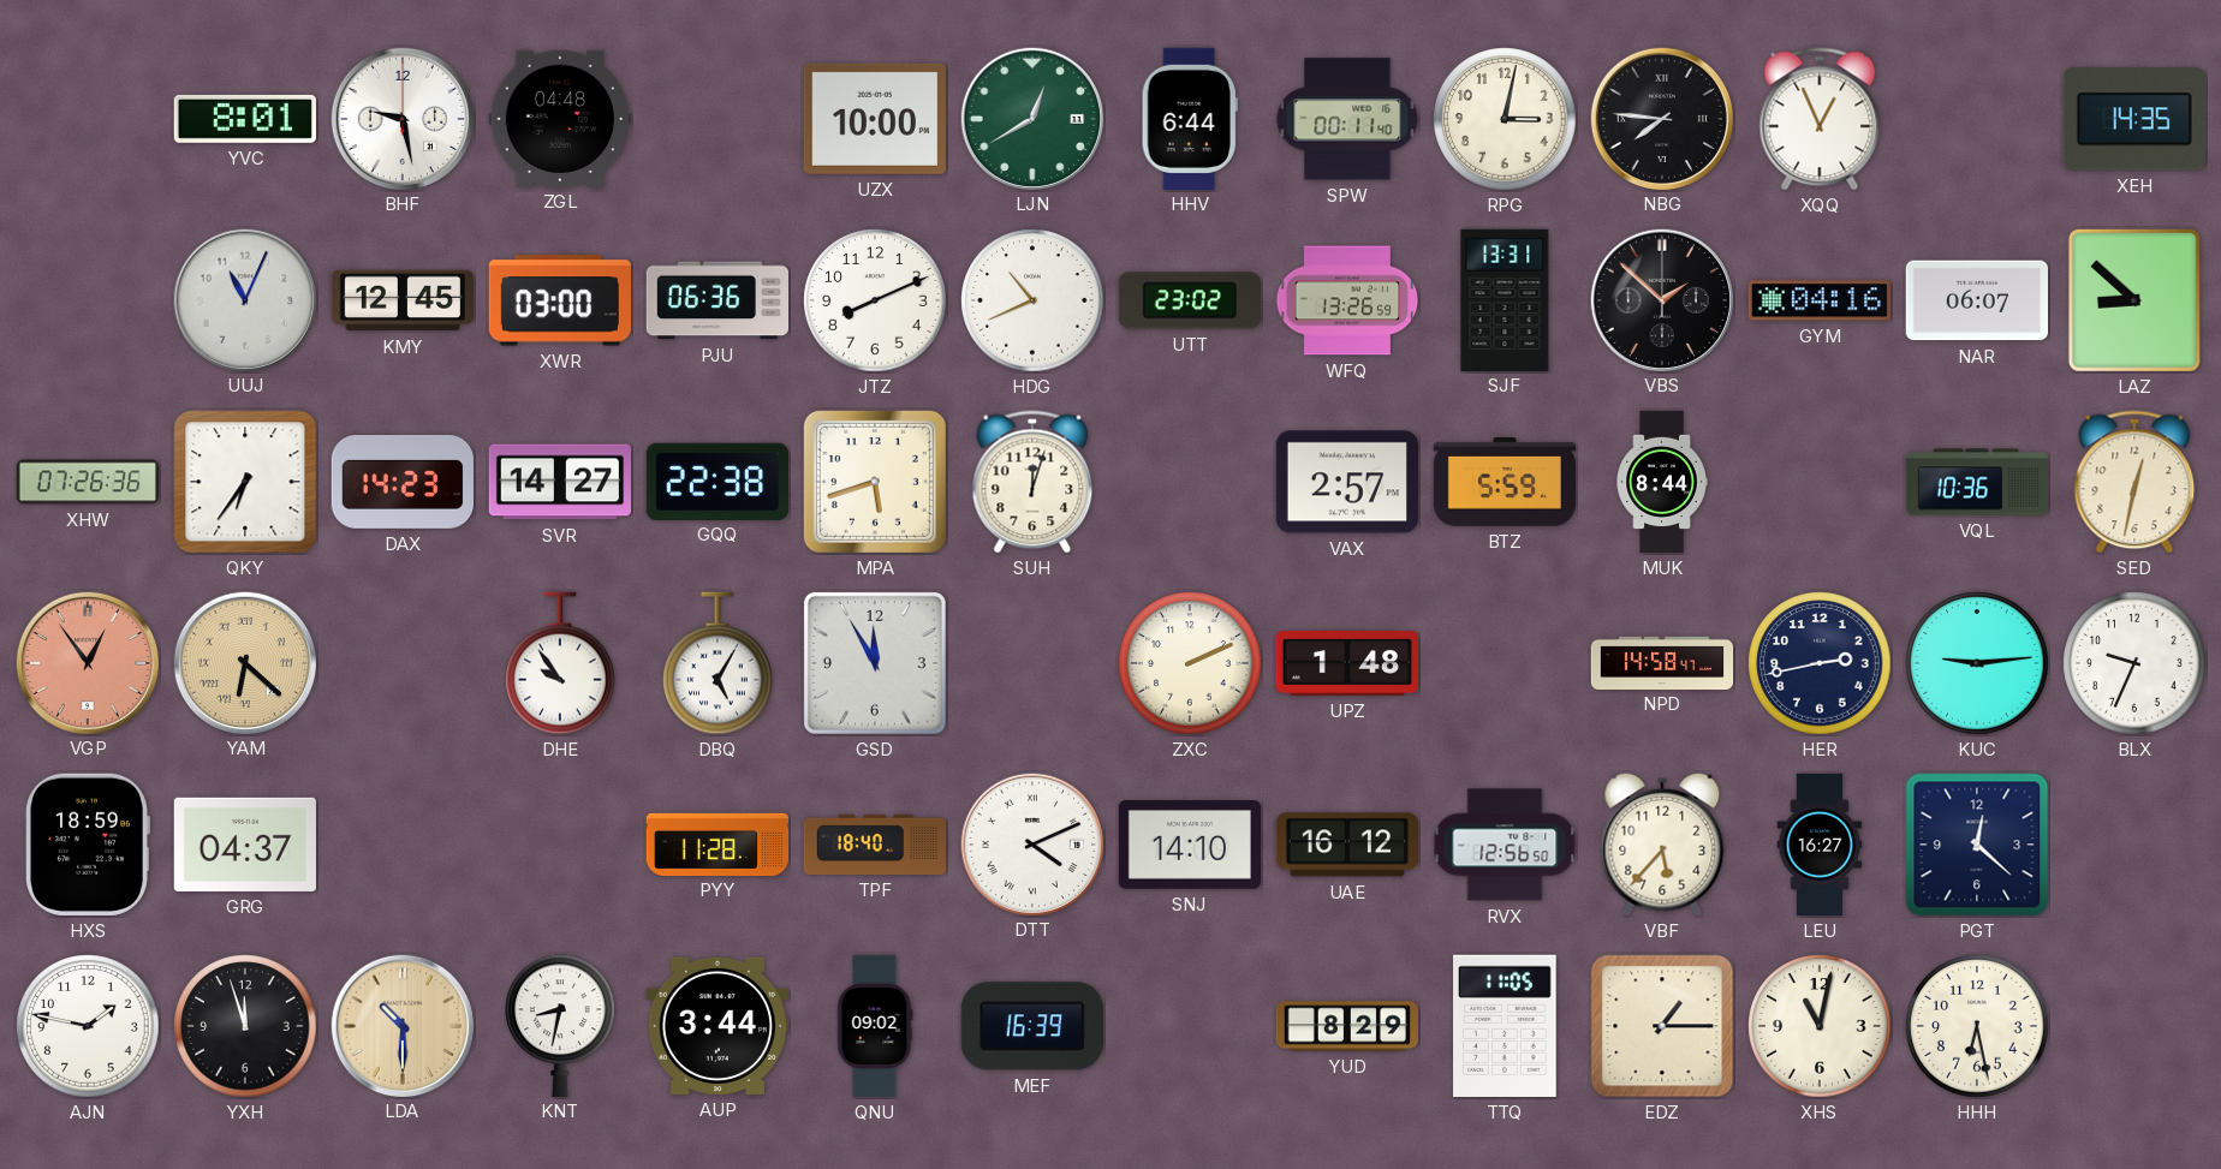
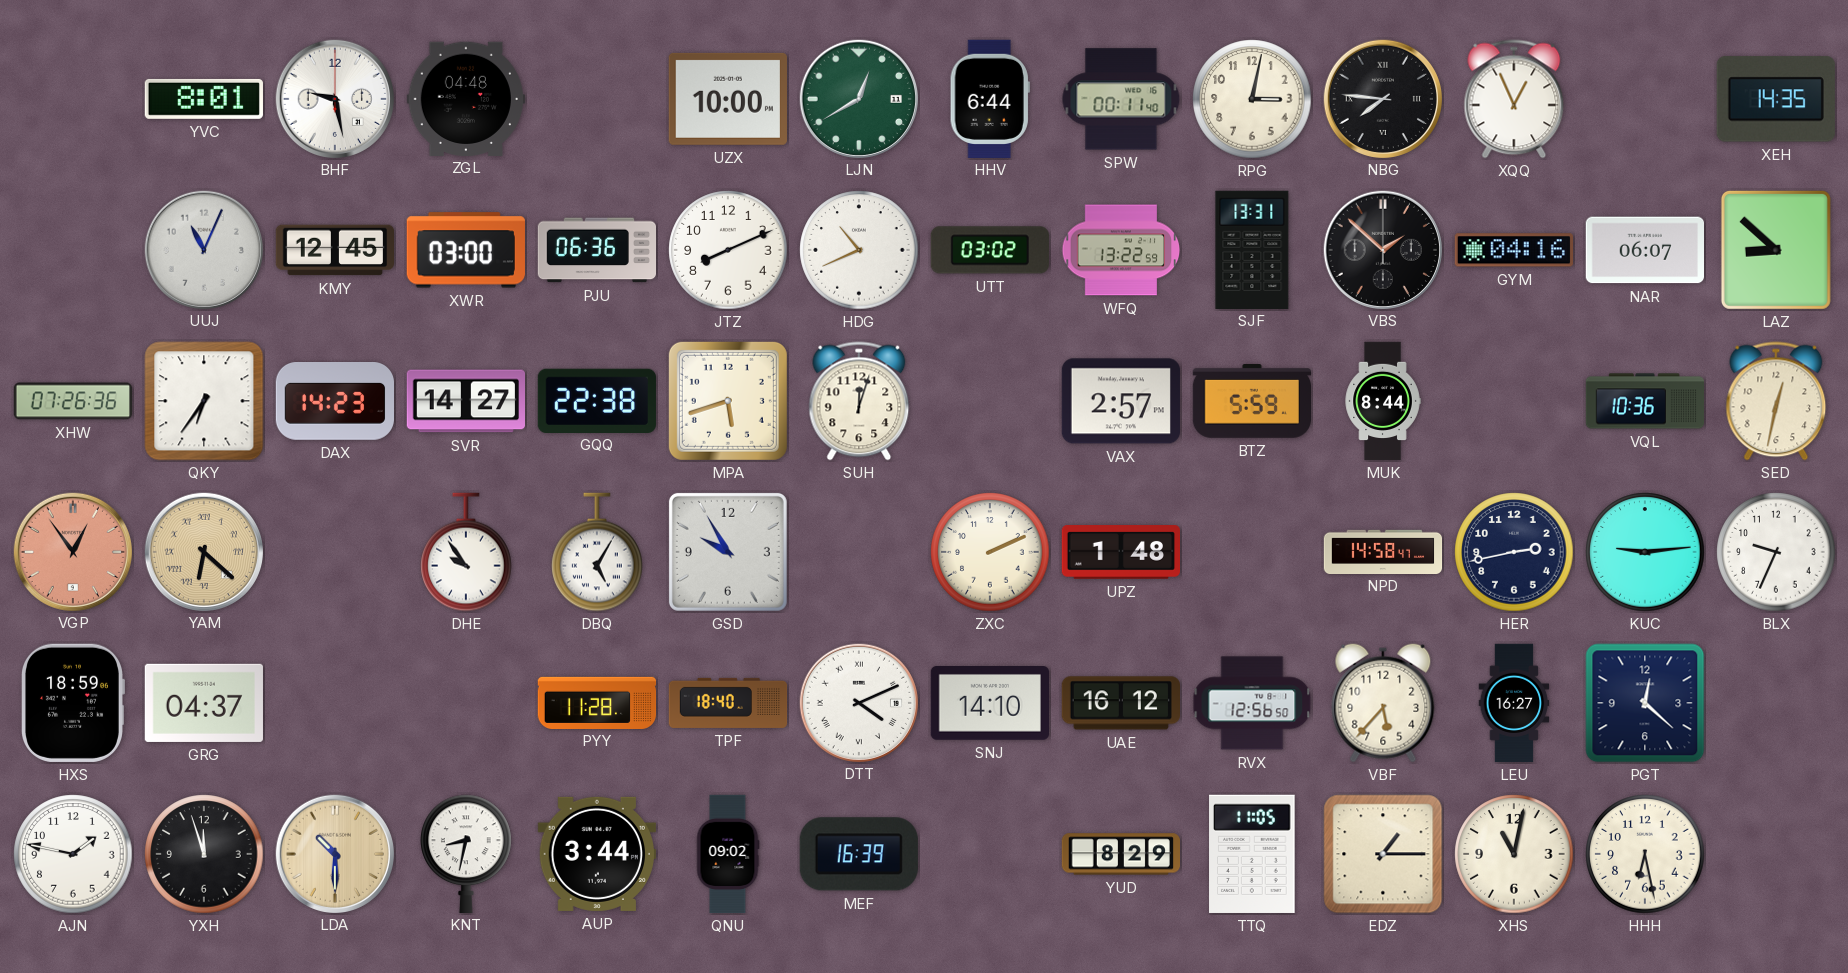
UTT: 23:02 -> 03:02 (990, 250)
WFQ: 13:26 -> 13:22 (1121, 250)
GSD: 11:55 -> 9:55 (728, 552)
